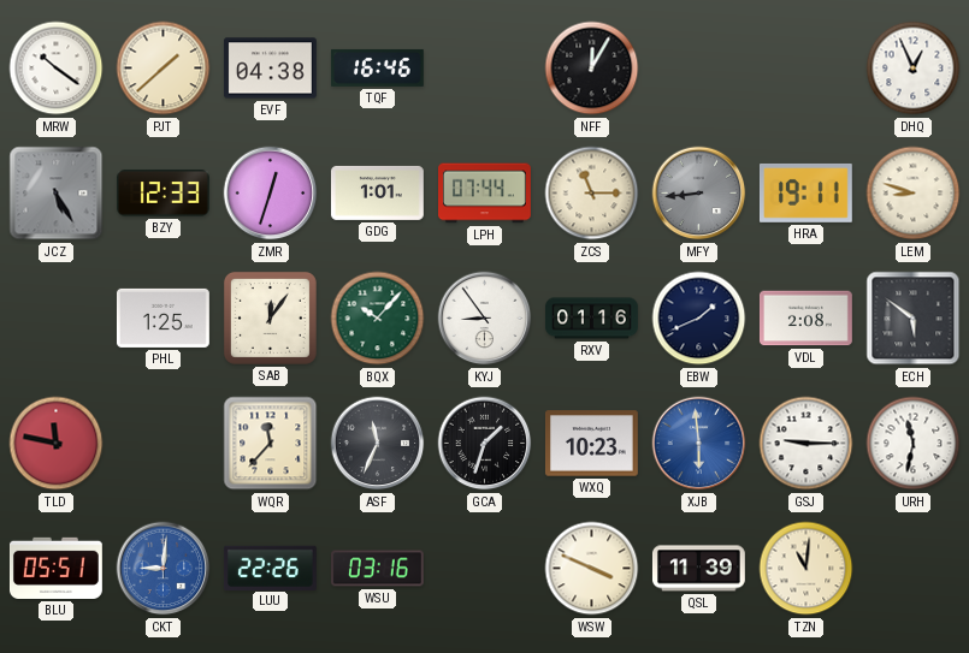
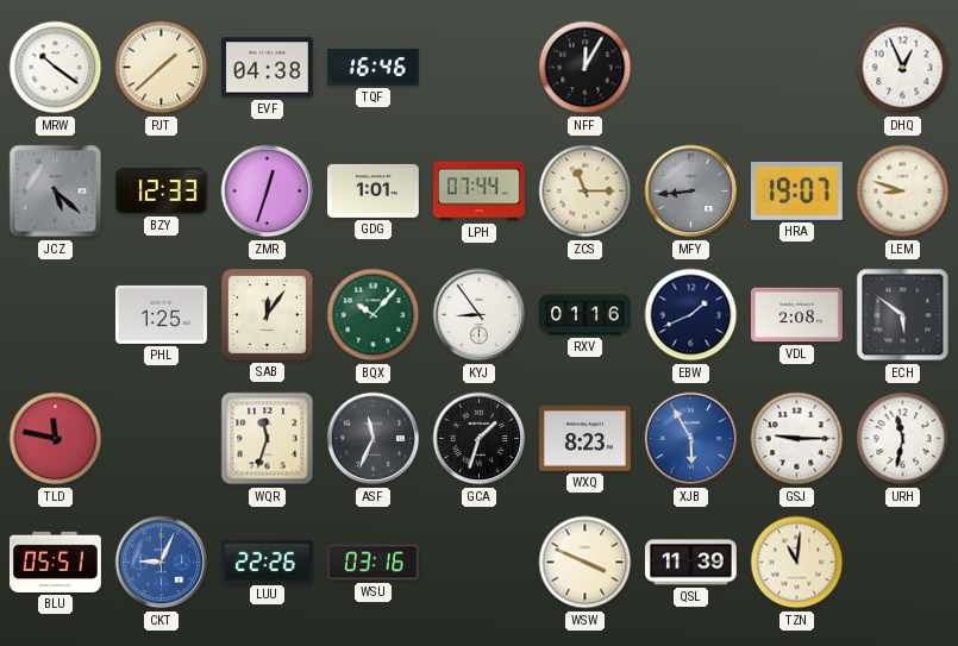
JCZ: 5:25 -> 5:22 (56, 192)
HRA: 19:11 -> 19:07 (796, 190)
WQR: 11:37 -> 11:33 (268, 439)
WXQ: 10:23 -> 8:23 (584, 439)
XJB: 5:59 -> 5:55 (691, 439)
CKT: 9:01 -> 9:04 (162, 563)
